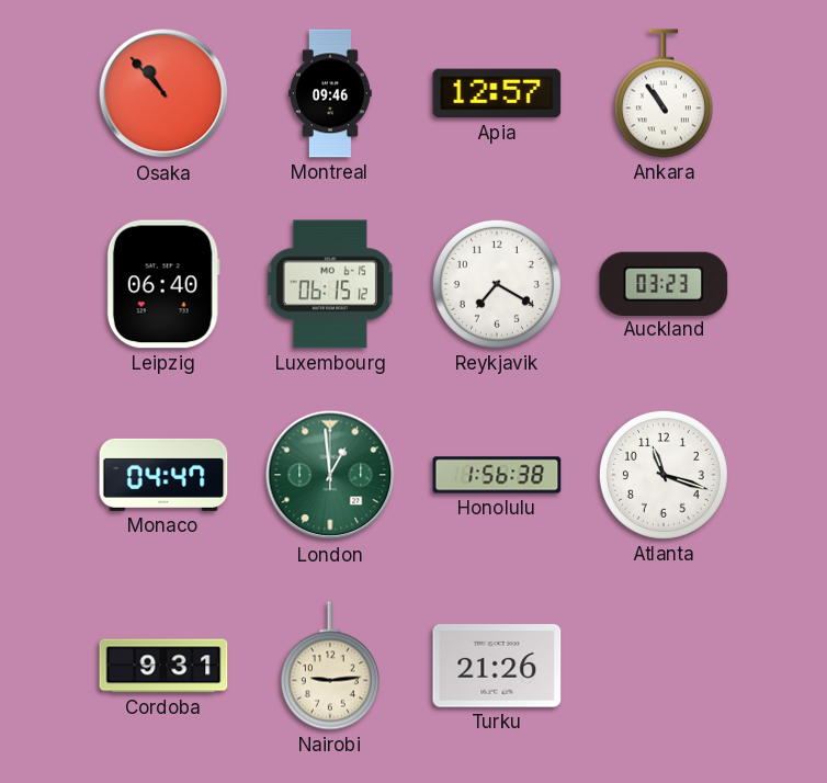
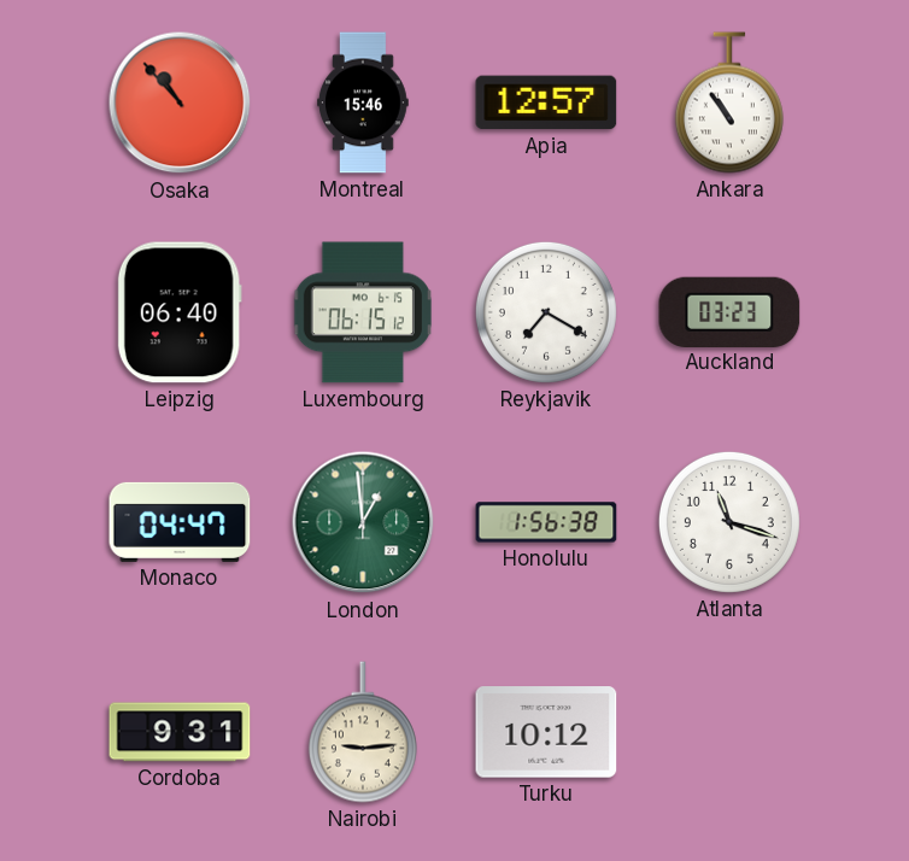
Montreal: 09:46 -> 15:46 (363, 102)
Turku: 21:26 -> 10:12 (546, 732)
